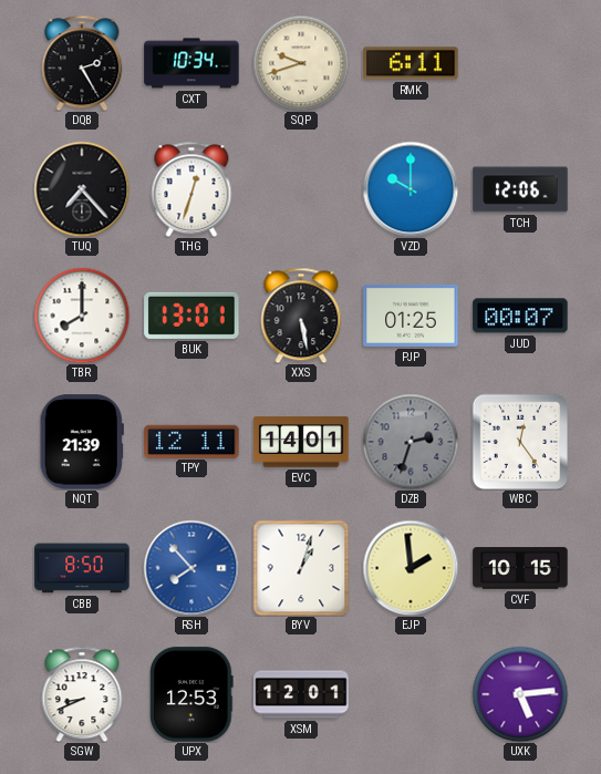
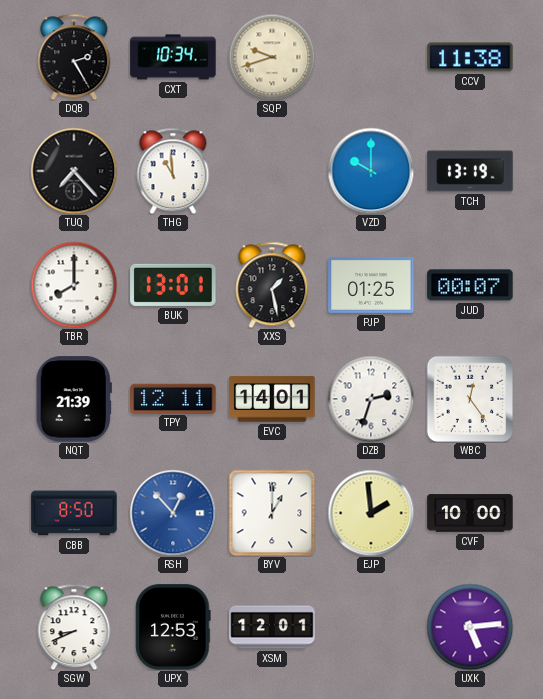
RMK: 6:11 -> none (411, 63)
CCV: none -> 11:38 (470, 57)
THG: 12:33 -> 10:59 (173, 171)
TCH: 12:06 -> 13:19 (470, 171)
XXS: 5:28 -> 1:28 (272, 285)
DZB dial: grey -> white (371, 399)
RSH: 7:53 -> 12:53 (173, 513)
BYV: 1:03 -> 1:00 (272, 513)
CVF: 10:15 -> 10:00 (470, 513)
